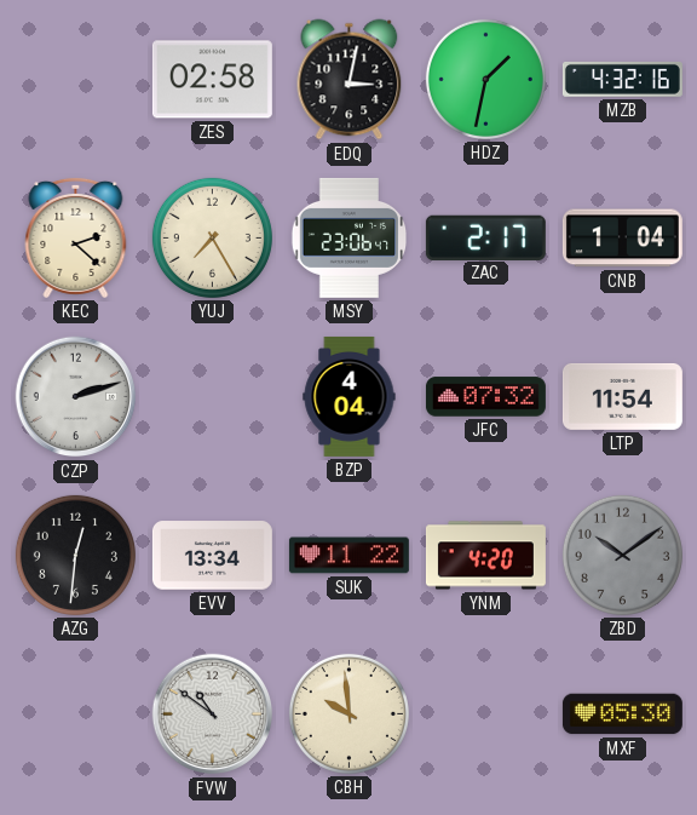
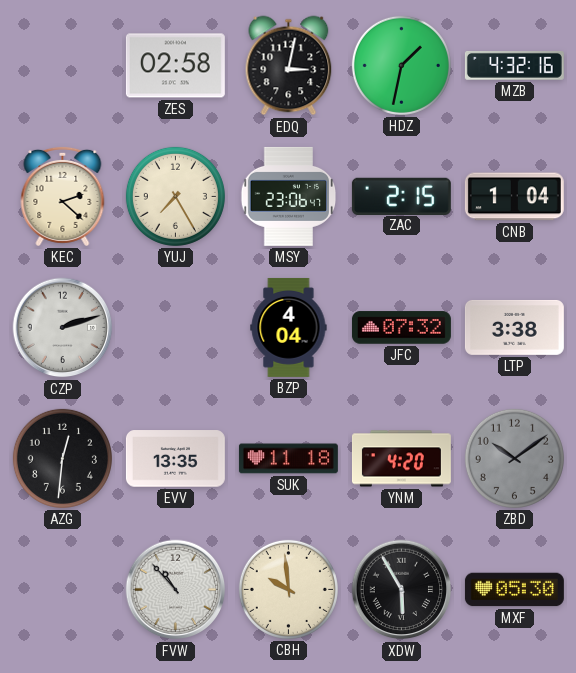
ZAC: 2:17 -> 2:15 (401, 196)
LTP: 11:54 -> 3:38 (514, 327)
EVV: 13:34 -> 13:35 (175, 459)
SUK: 11:22 -> 11:18 (288, 459)
FVW: 10:51 -> 10:53 (176, 590)
XDW: none -> 5:55 (402, 590)
